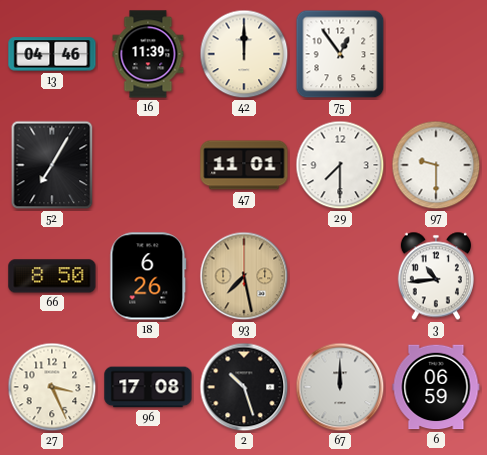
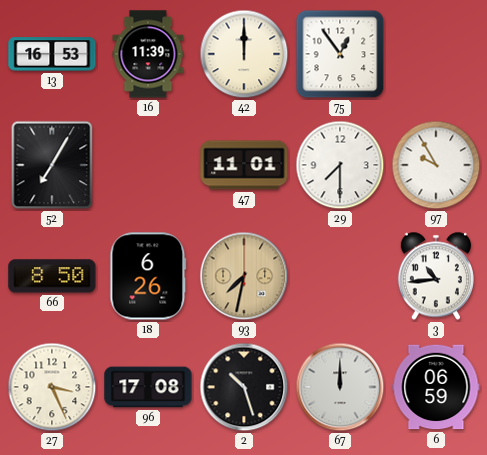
13: 04:46 -> 16:53 (52, 54)
97: 9:30 -> 9:55 (436, 165)
93: 7:28 -> 7:32 (244, 276)
